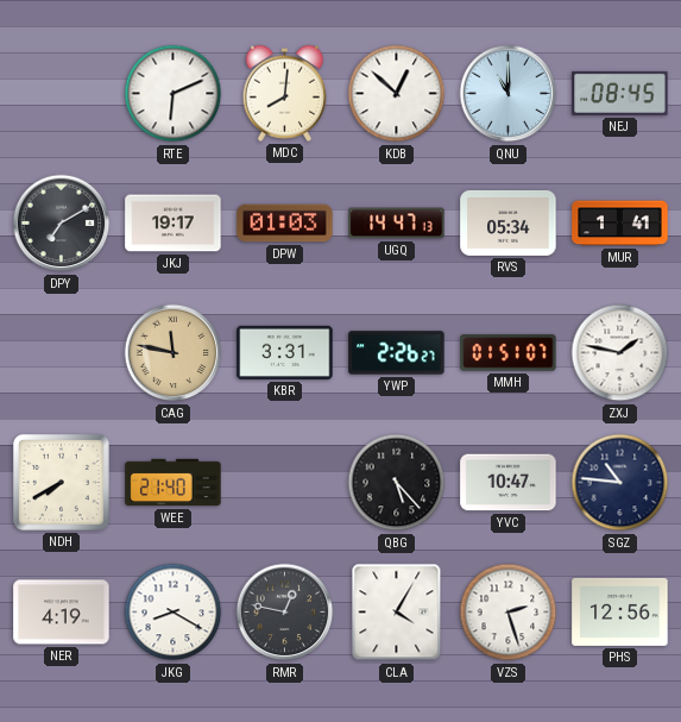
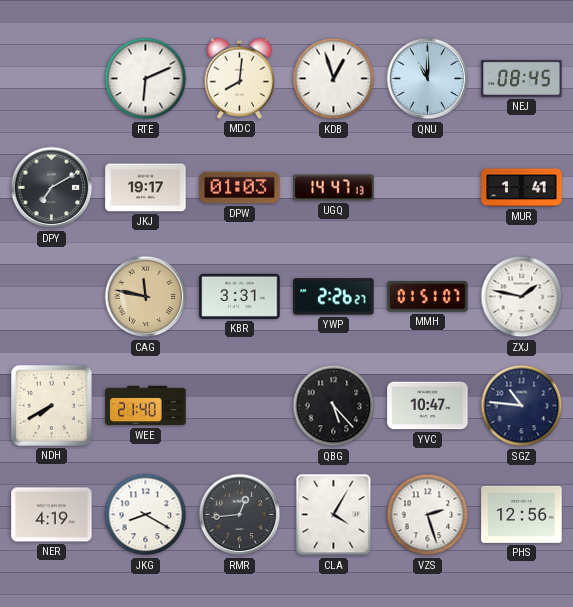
KDB: 12:52 -> 12:57 (334, 79)
RVS: 05:34 -> none (509, 222)
RMR: 12:47 -> 12:44 (240, 515)
